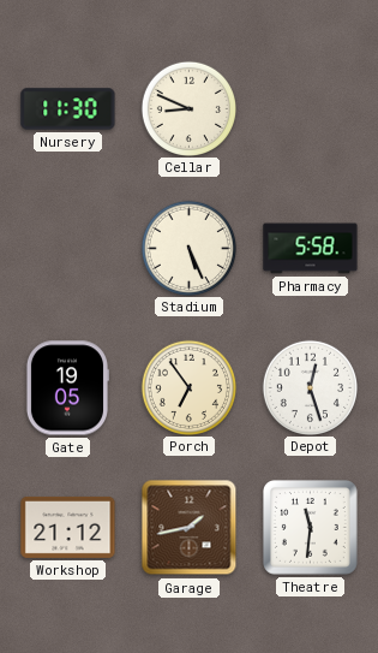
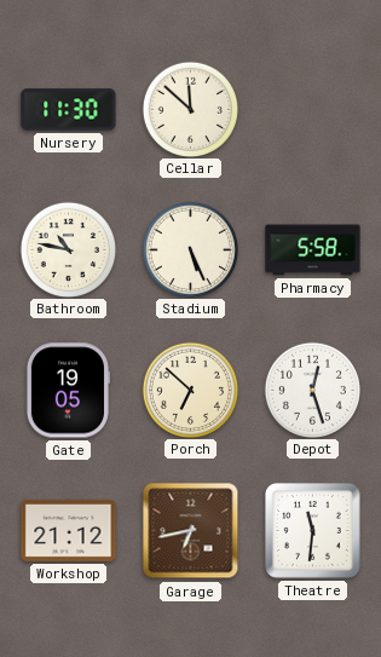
Cellar: 8:49 -> 11:52 (190, 109)
Bathroom: none -> 10:47 (68, 249)
Porch: 6:54 -> 6:52 (190, 390)
Garage: 1:43 -> 6:43 (191, 531)
